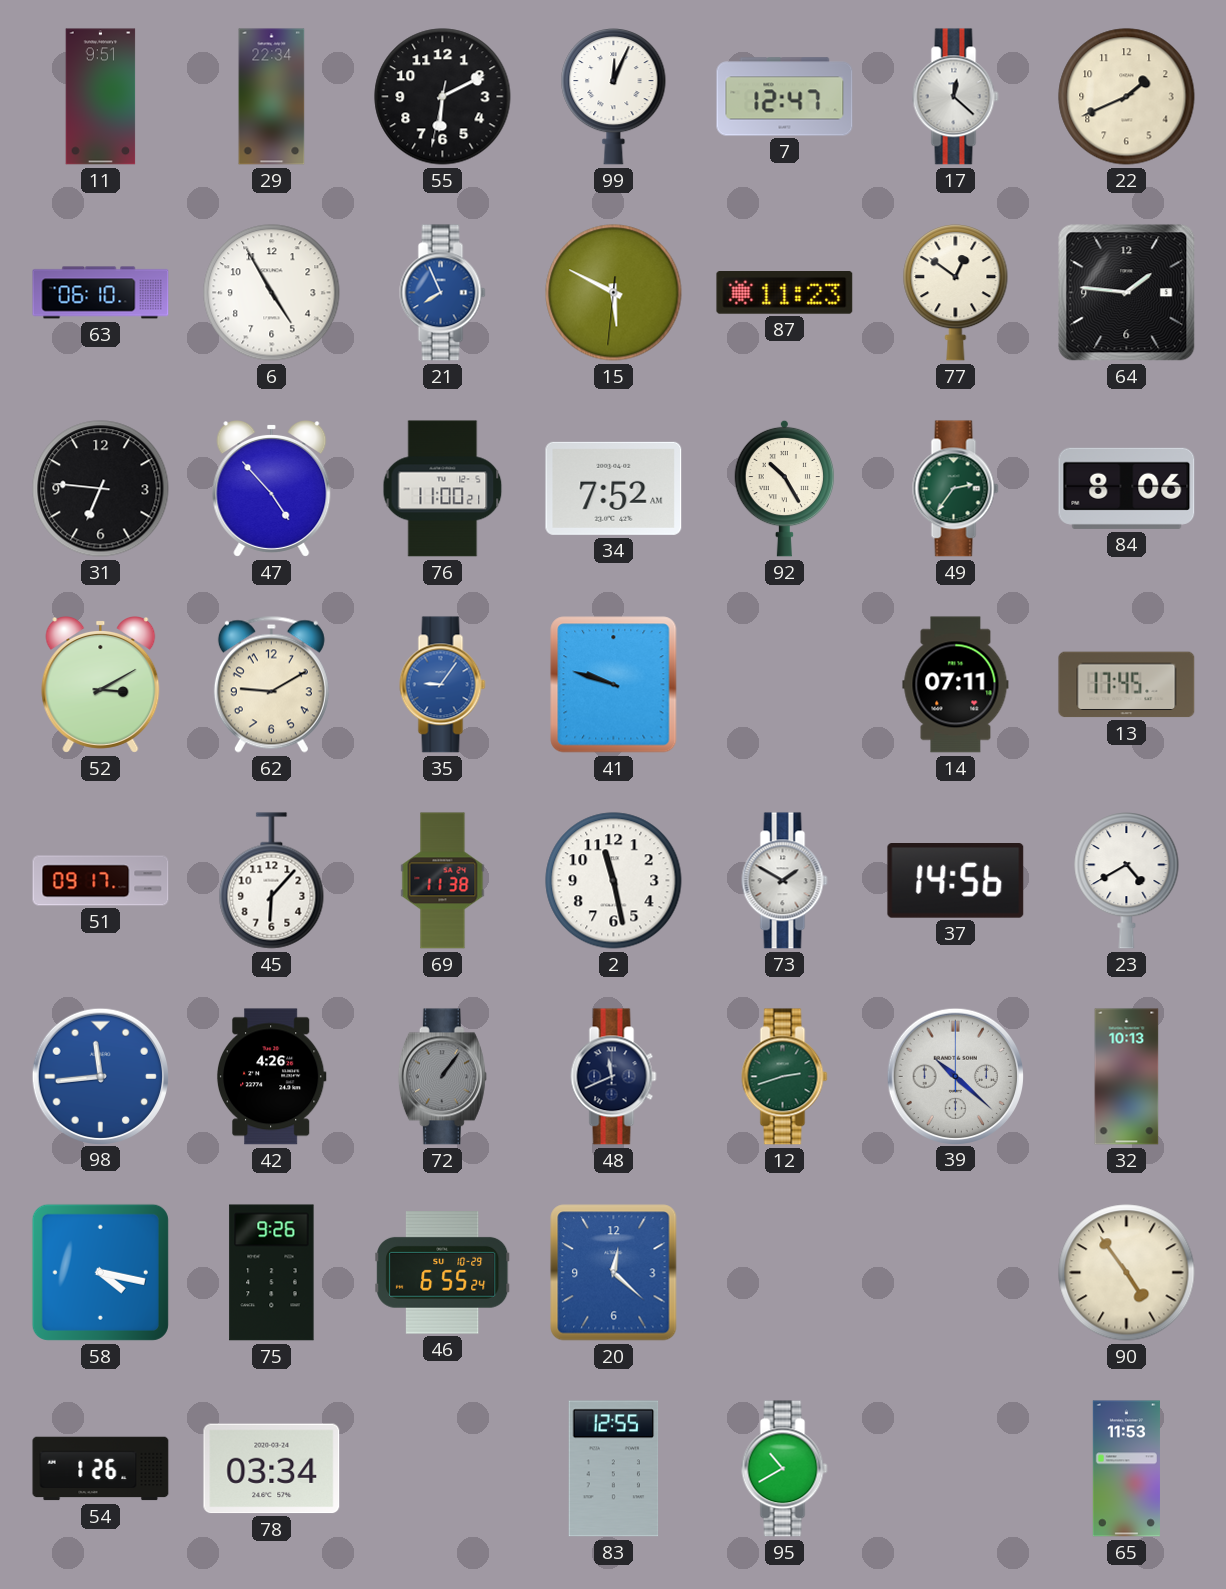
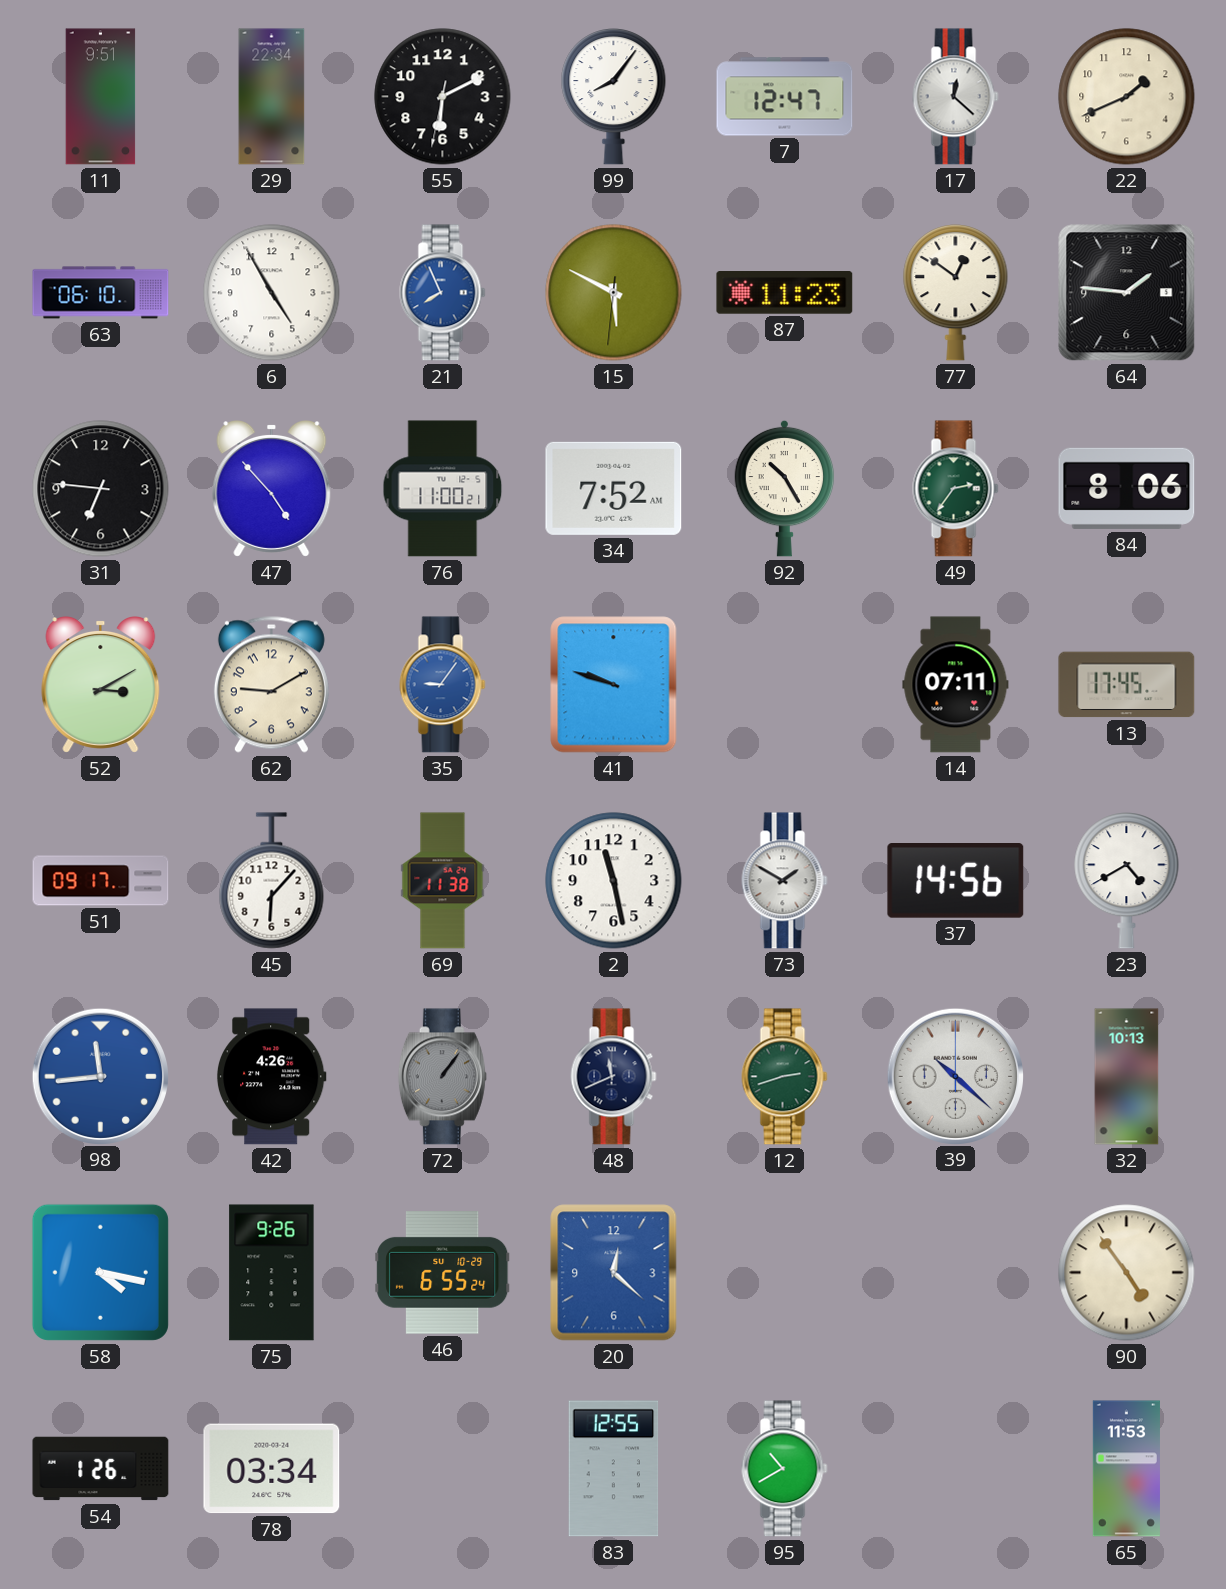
99: 12:04 -> 8:06 (614, 97)
